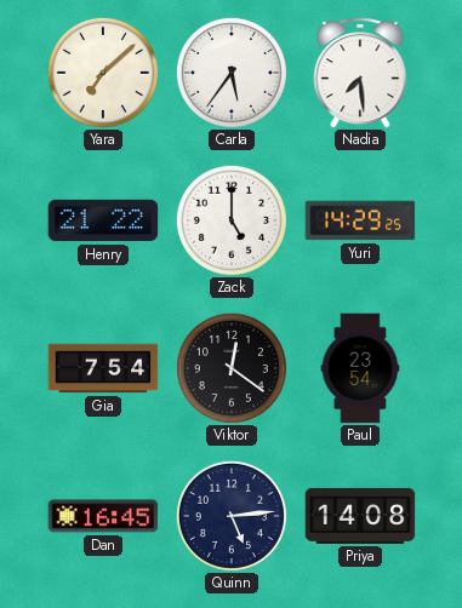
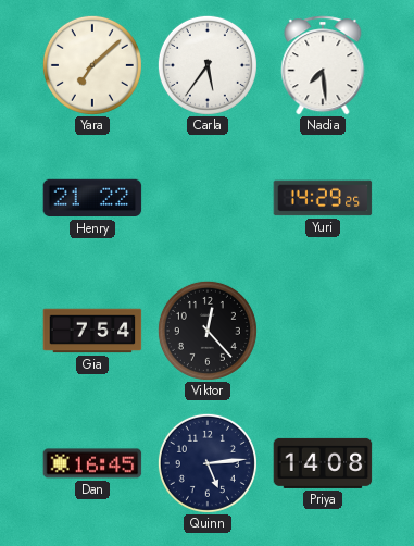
Zack: 5:00 -> none (232, 220)
Viktor: 12:21 -> 12:23 (208, 331)
Paul: 23:54 -> none (360, 368)
